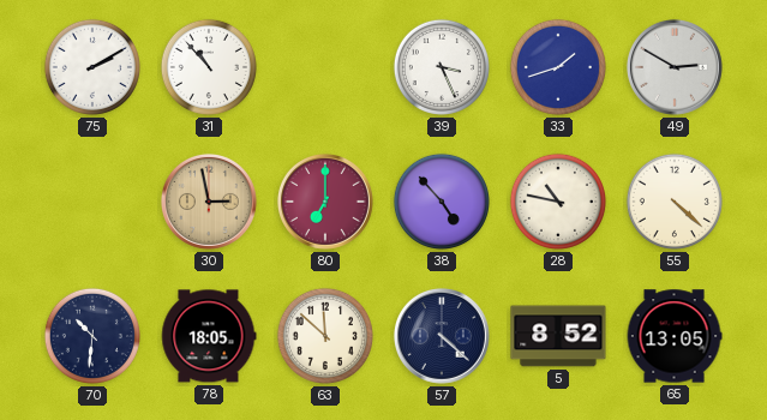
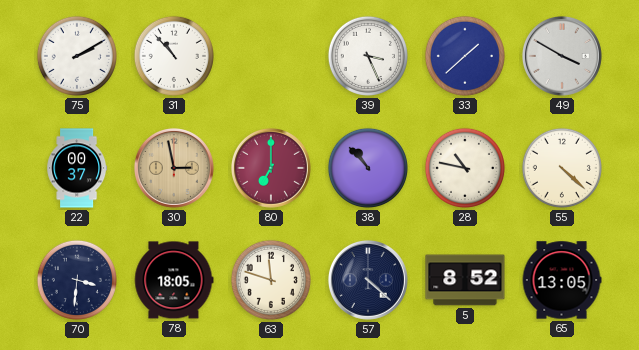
33: 1:42 -> 1:38 (465, 56)
49: 2:50 -> 3:50 (562, 56)
22: none -> 00:37 (77, 168)
38: 4:53 -> 10:53 (368, 168)
70: 10:31 -> 3:31 (77, 280)
63: 11:52 -> 11:48 (271, 280)
